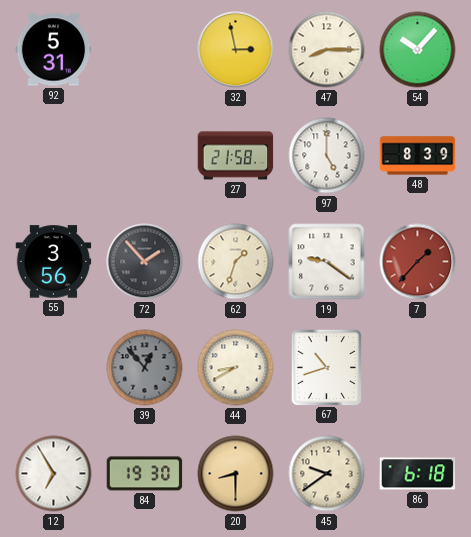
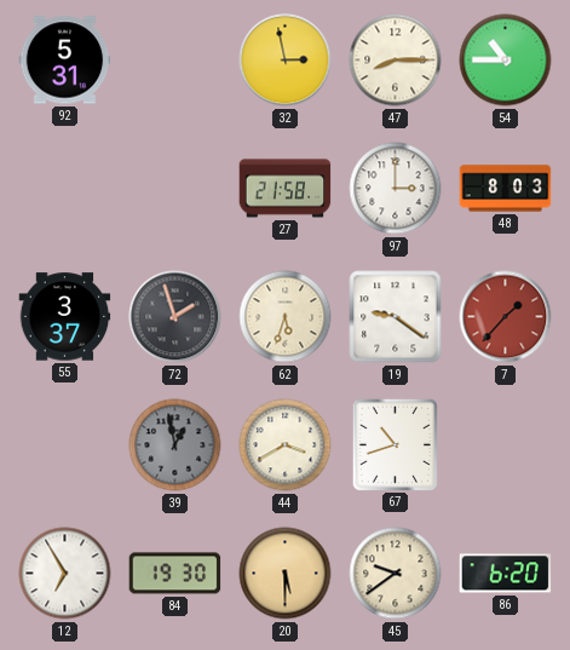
54: 10:07 -> 10:45 (506, 61)
97: 5:00 -> 3:00 (396, 189)
48: 8:39 -> 8:03 (506, 189)
55: 3:56 -> 3:37 (65, 317)
72: 1:53 -> 1:57 (175, 317)
62: 1:33 -> 5:33 (286, 317)
39: 12:53 -> 12:58 (175, 445)
44: 8:40 -> 3:40 (286, 445)
20: 8:30 -> 5:30 (286, 574)
86: 6:18 -> 6:20 (506, 574)
